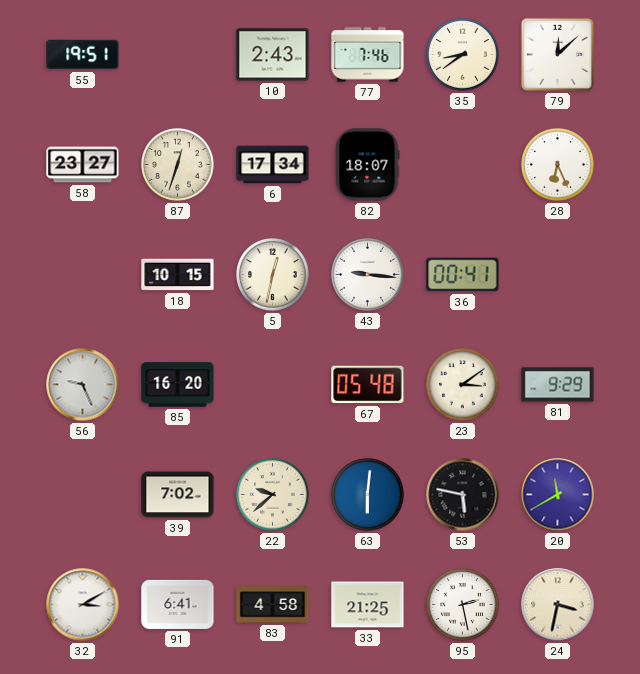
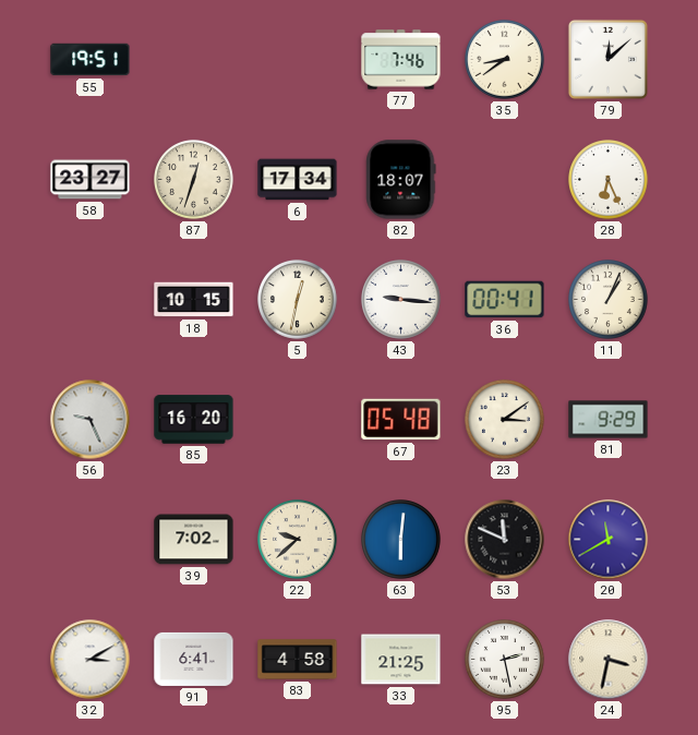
10: 2:43 -> none (273, 55)
11: none -> 1:04 (609, 300)
53: 5:47 -> 11:49 (505, 540)
